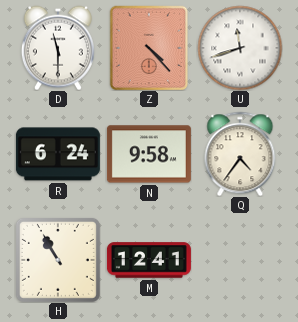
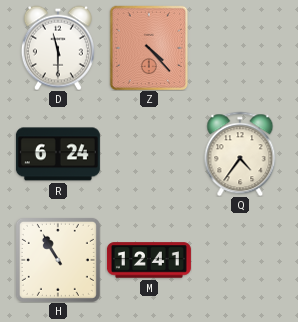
U: 11:42 -> none (240, 48)
N: 9:58 -> none (149, 154)
